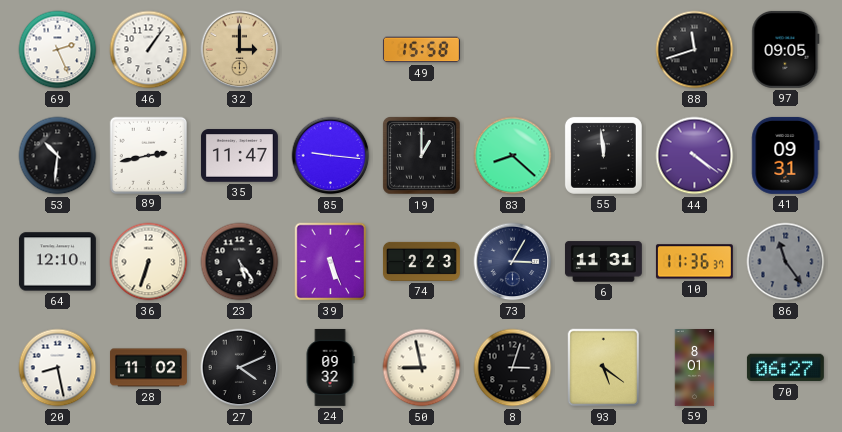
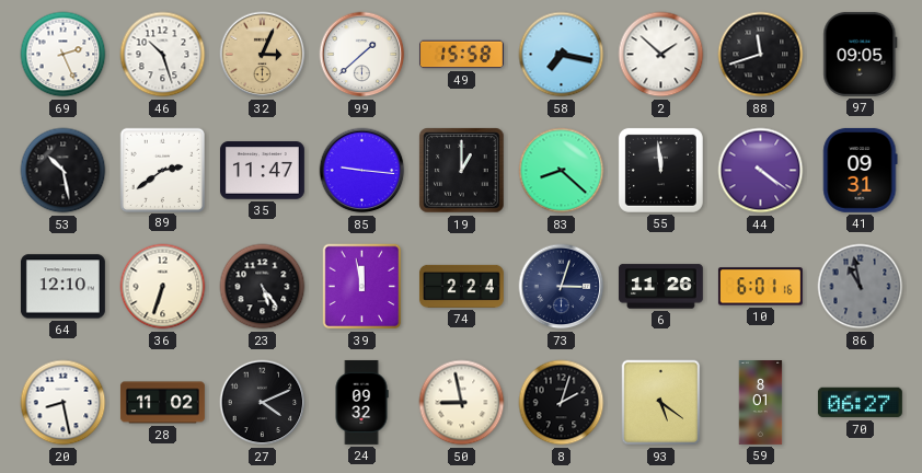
46: 1:06 -> 10:27 (163, 55)
32: 3:00 -> 3:04 (263, 55)
99: none -> 1:38 (362, 55)
58: none -> 7:17 (562, 55)
2: none -> 1:52 (661, 55)
53: 10:31 -> 10:28 (64, 171)
89: 2:43 -> 2:39 (162, 170)
39: 5:26 -> 11:58 (362, 287)
74: 2:23 -> 2:24 (461, 286)
73: 3:05 -> 3:03 (562, 287)
6: 11:31 -> 11:26 (660, 287)
10: 11:36 -> 6:01 (760, 287)
86: 11:24 -> 10:58 (861, 287)
8: 3:03 -> 2:03 (562, 403)
